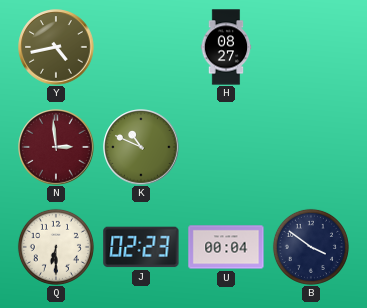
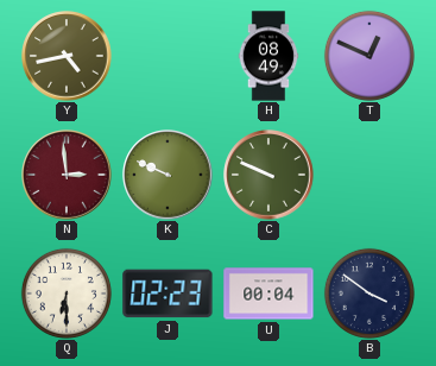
H: 08:27 -> 08:49 (268, 56)
T: none -> 12:49 (369, 56)
K: 10:49 -> 9:49 (168, 175)
C: none -> 9:49 (268, 175)
